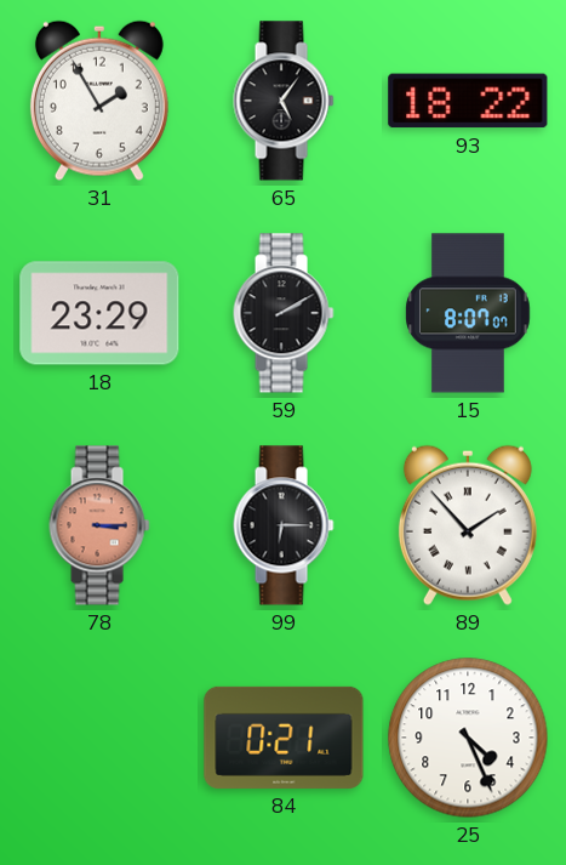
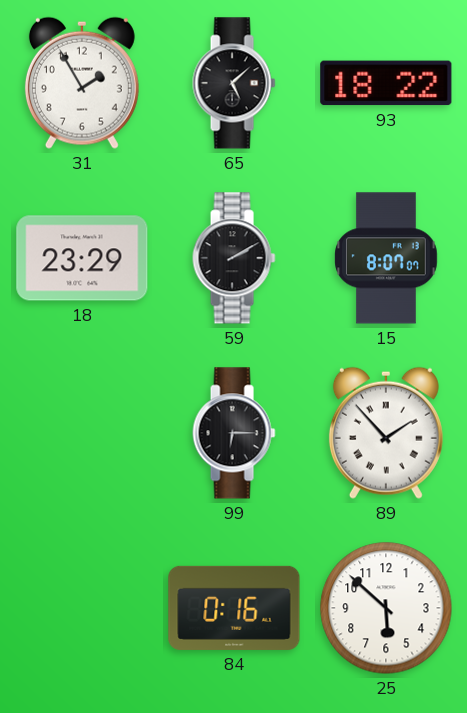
65: 5:06 -> 5:08 (234, 83)
78: 3:15 -> none (99, 525)
84: 0:21 -> 0:16 (234, 608)
25: 4:26 -> 5:52 (386, 608)
